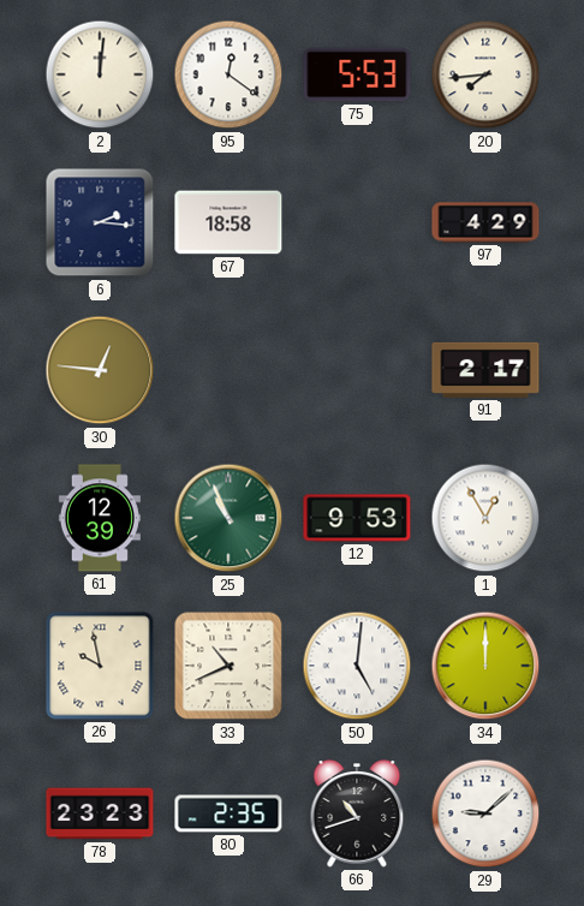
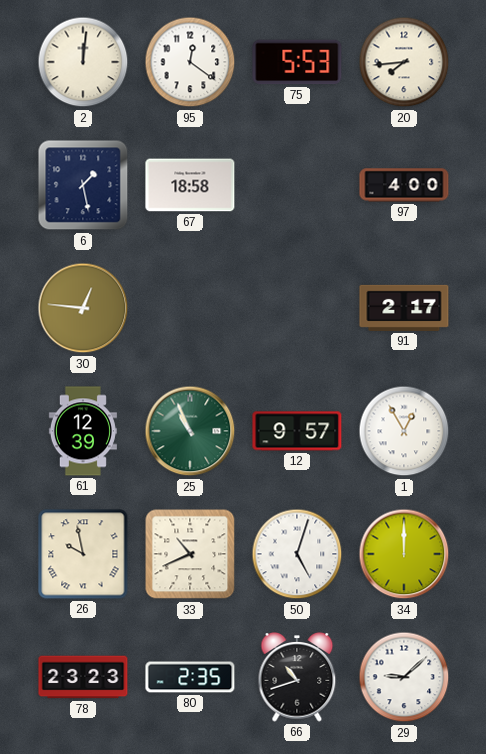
6: 2:16 -> 1:28 (83, 185)
97: 4:29 -> 4:00 (404, 185)
12: 9:53 -> 9:57 (297, 431)
50: 5:01 -> 5:03 (297, 554)
